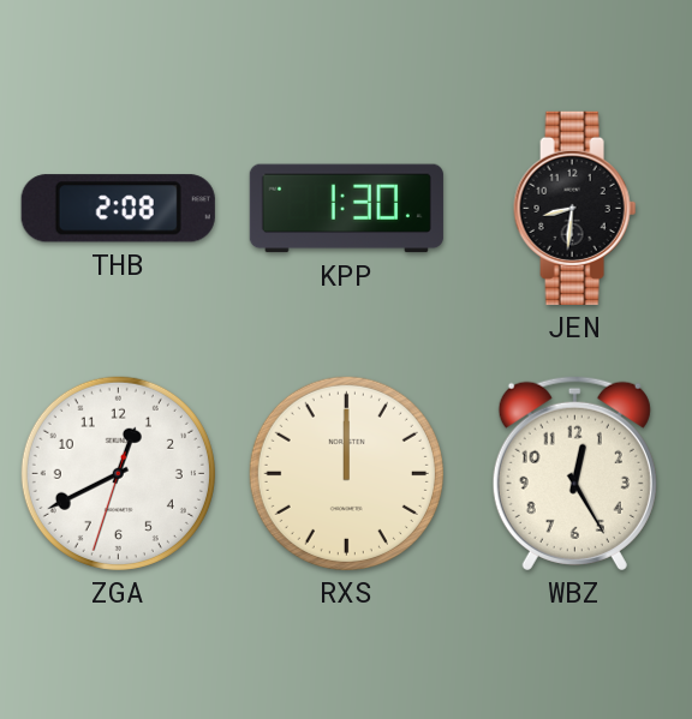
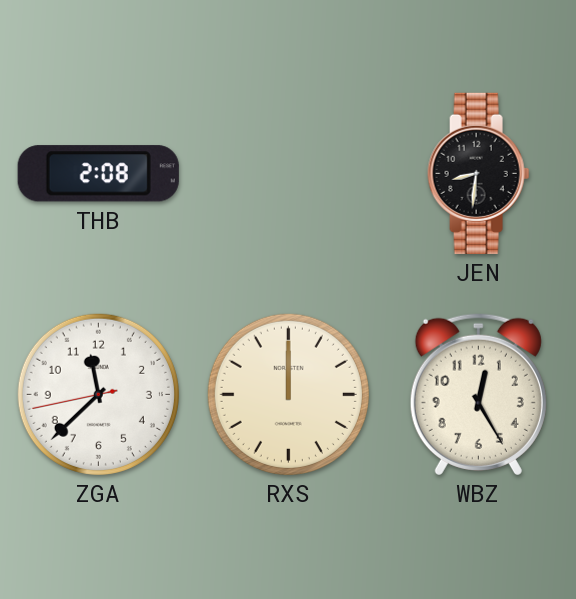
KPP: 1:30 -> none (346, 209)
ZGA: 12:40 -> 11:37 (98, 394)
